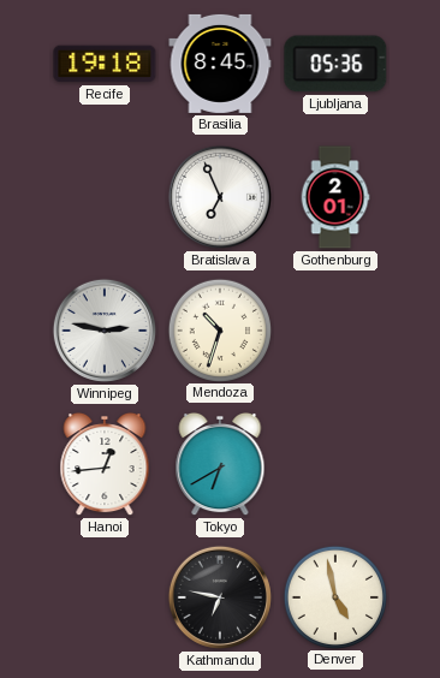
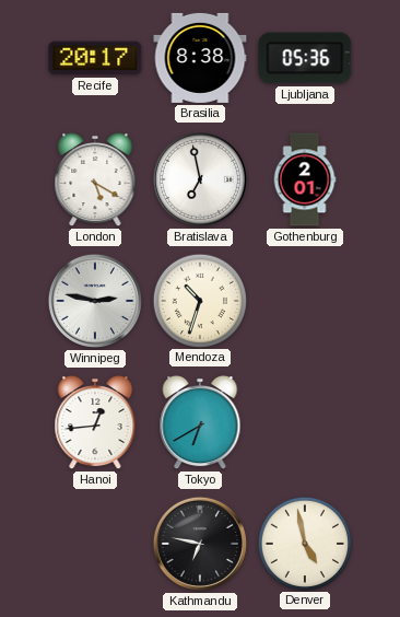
Recife: 19:18 -> 20:17 (95, 58)
Brasilia: 8:45 -> 8:38 (200, 58)
London: none -> 5:20 (95, 179)
Bratislava: 6:56 -> 6:58 (200, 179)
